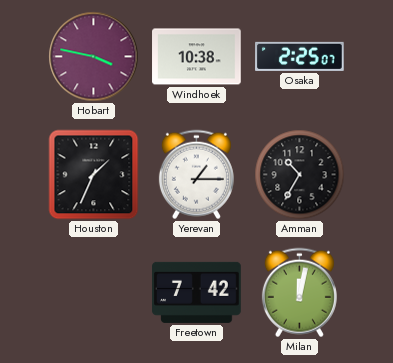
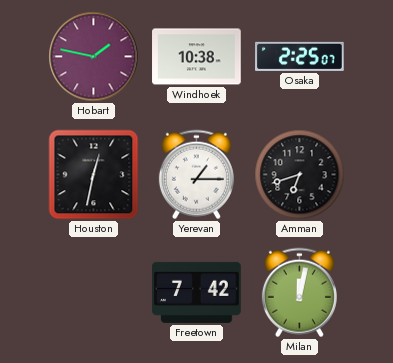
Hobart: 3:47 -> 1:47 (94, 57)
Houston: 1:34 -> 12:32 (94, 175)
Amman: 10:35 -> 6:42 (300, 175)
